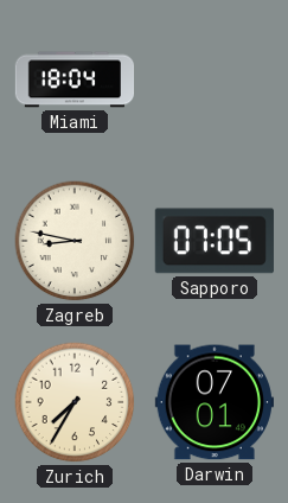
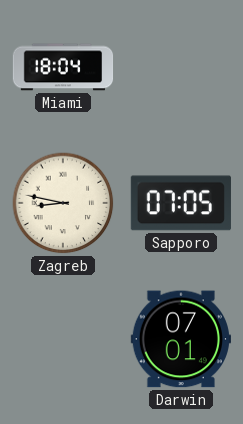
Zurich: 7:35 -> none (75, 402)
